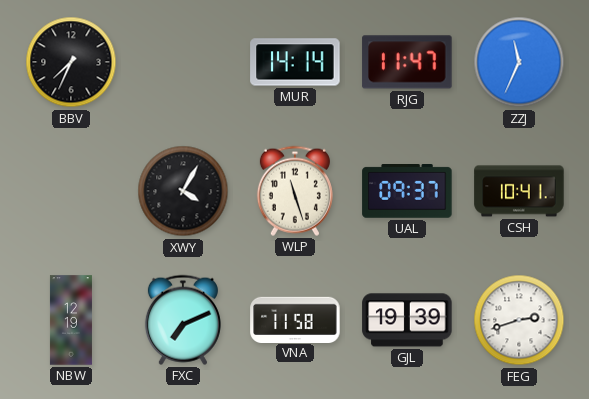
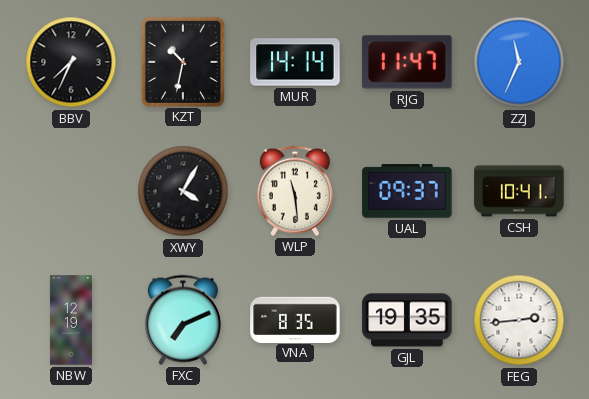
KZT: none -> 10:32 (182, 61)
WLP: 11:27 -> 11:29 (295, 191)
VNA: 11:58 -> 8:35 (295, 319)
GJL: 19:39 -> 19:35 (407, 320)
FEG: 2:42 -> 2:44 (519, 320)
